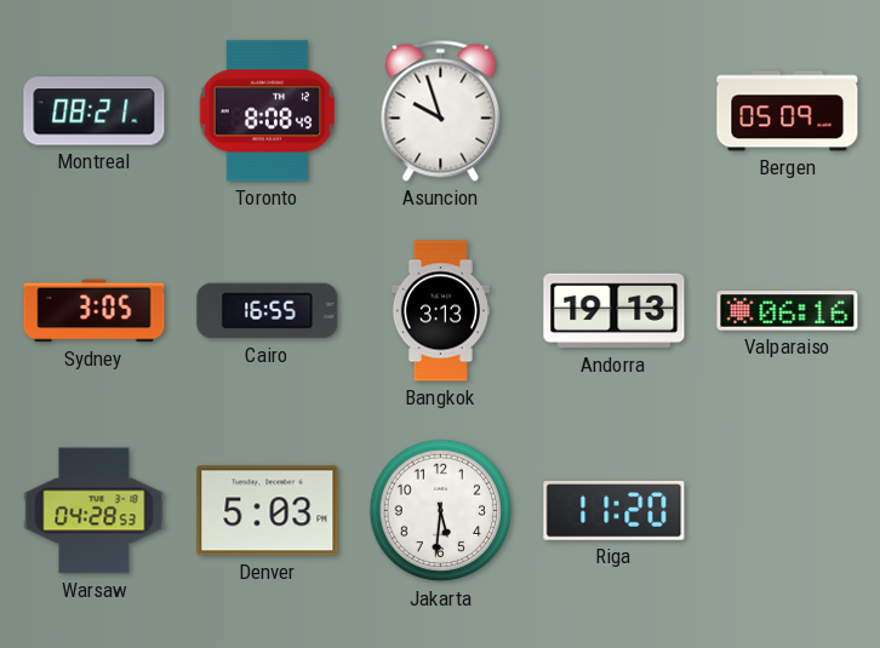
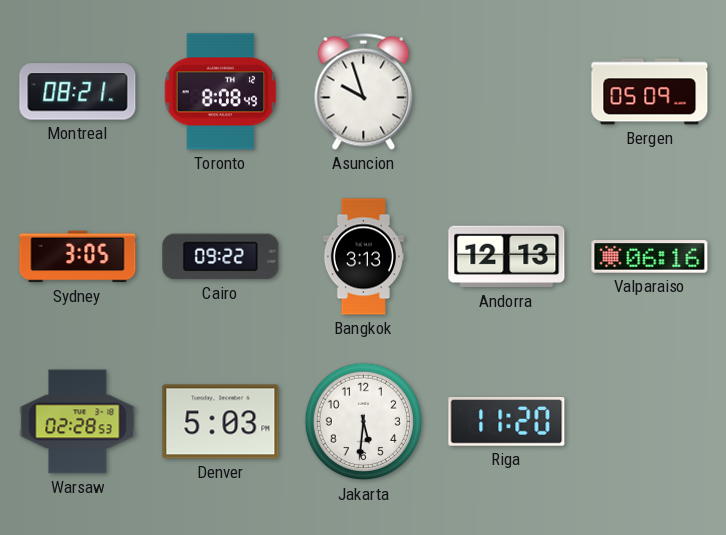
Cairo: 16:55 -> 09:22 (221, 257)
Andorra: 19:13 -> 12:13 (507, 257)
Warsaw: 04:28 -> 02:28 (78, 422)
